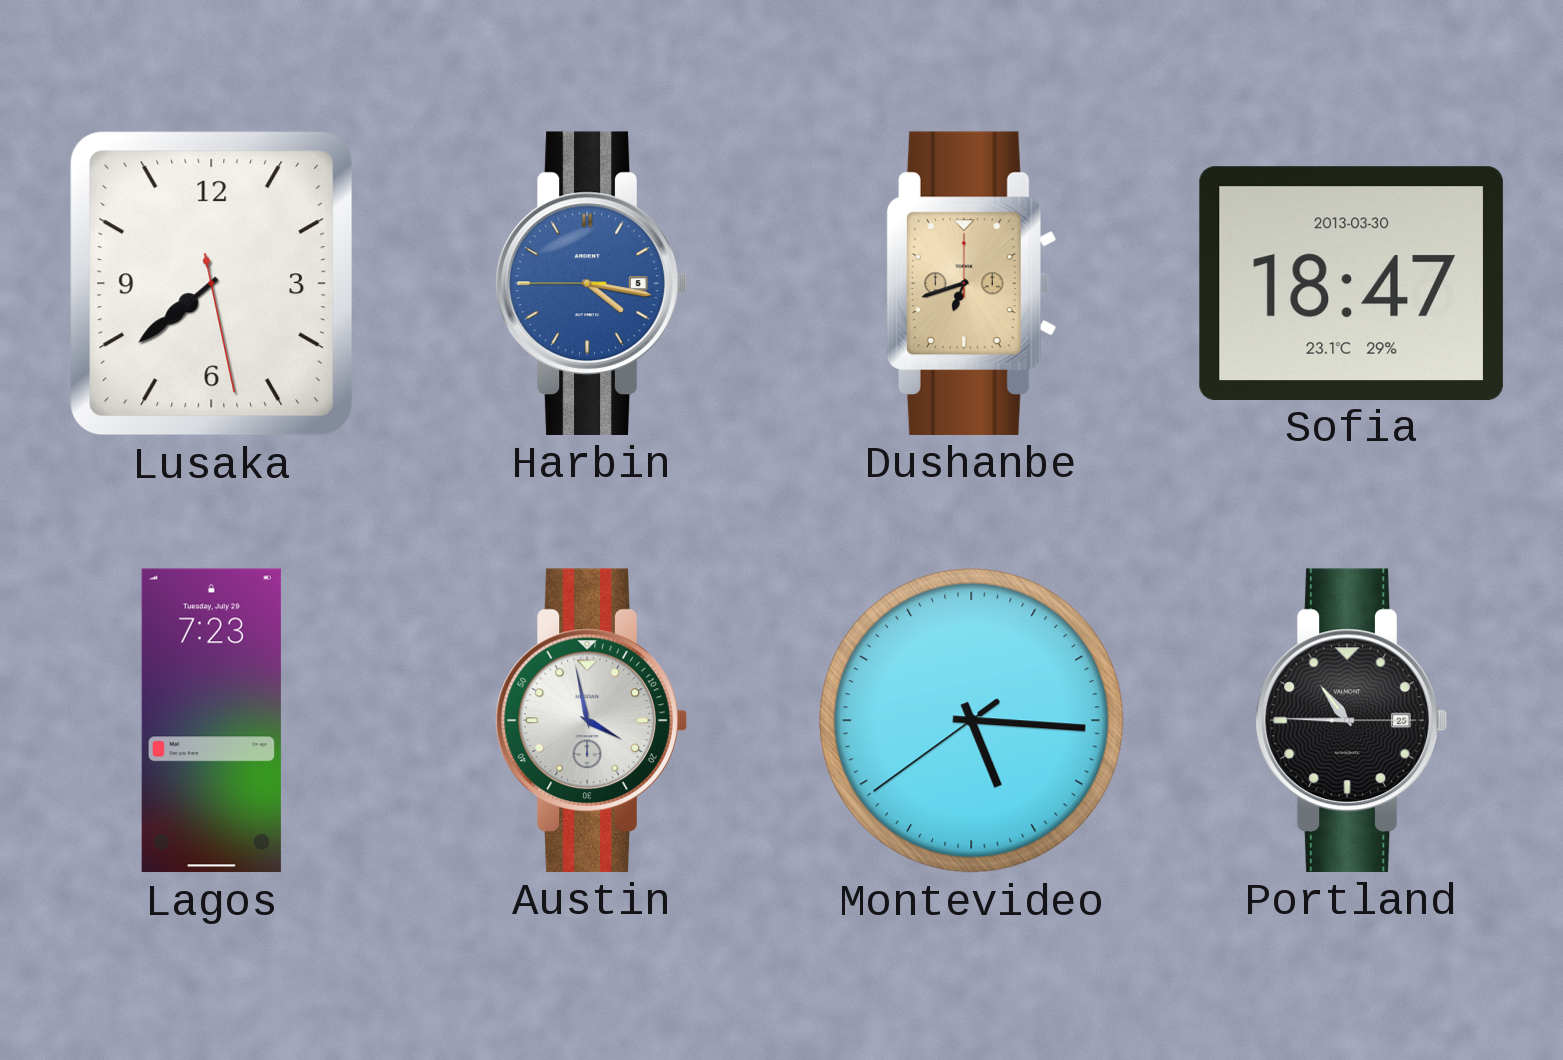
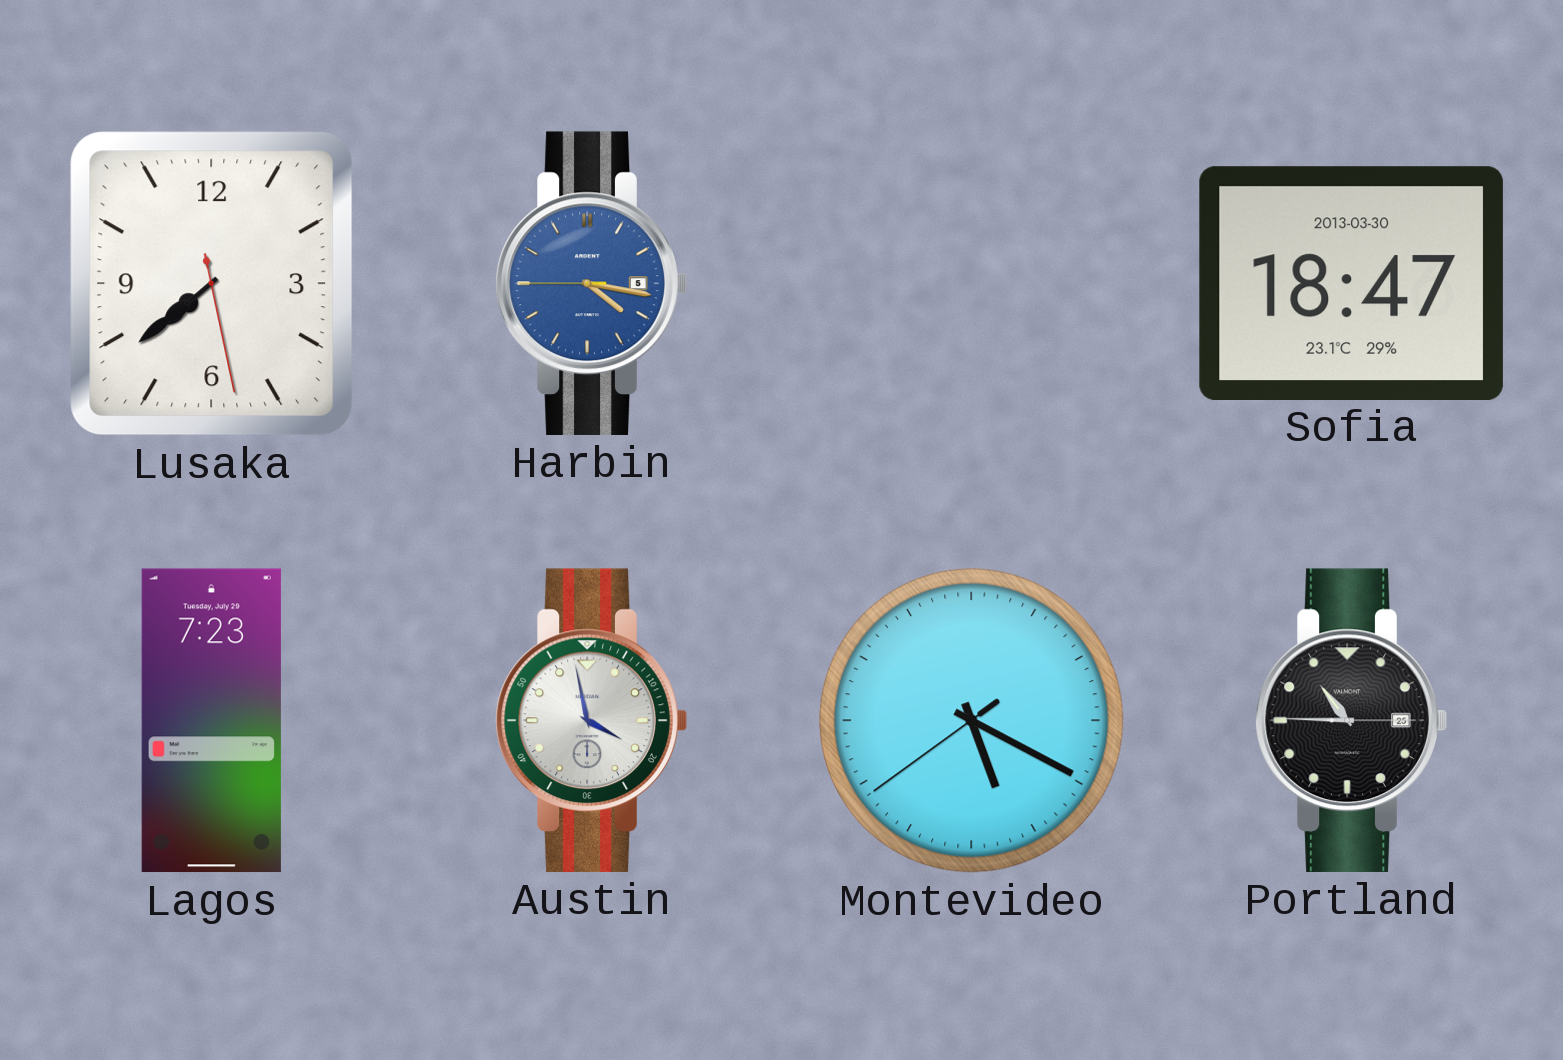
Dushanbe: 6:42 -> none (971, 283)
Montevideo: 5:15 -> 5:19 (971, 720)
